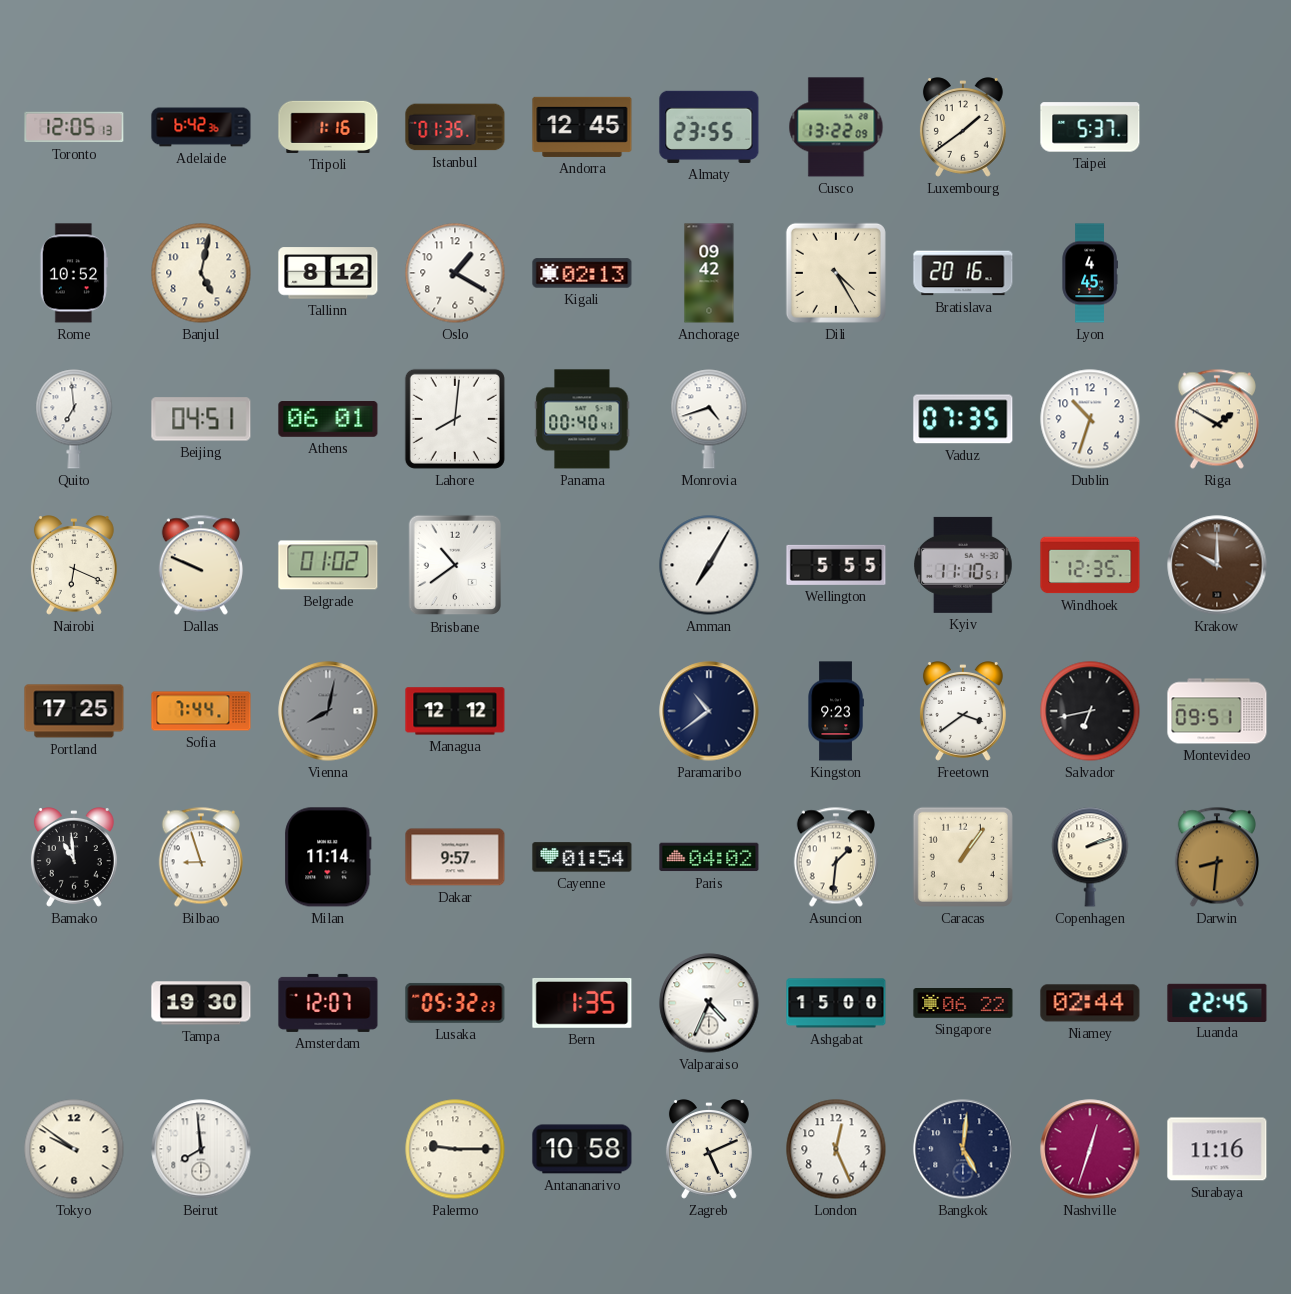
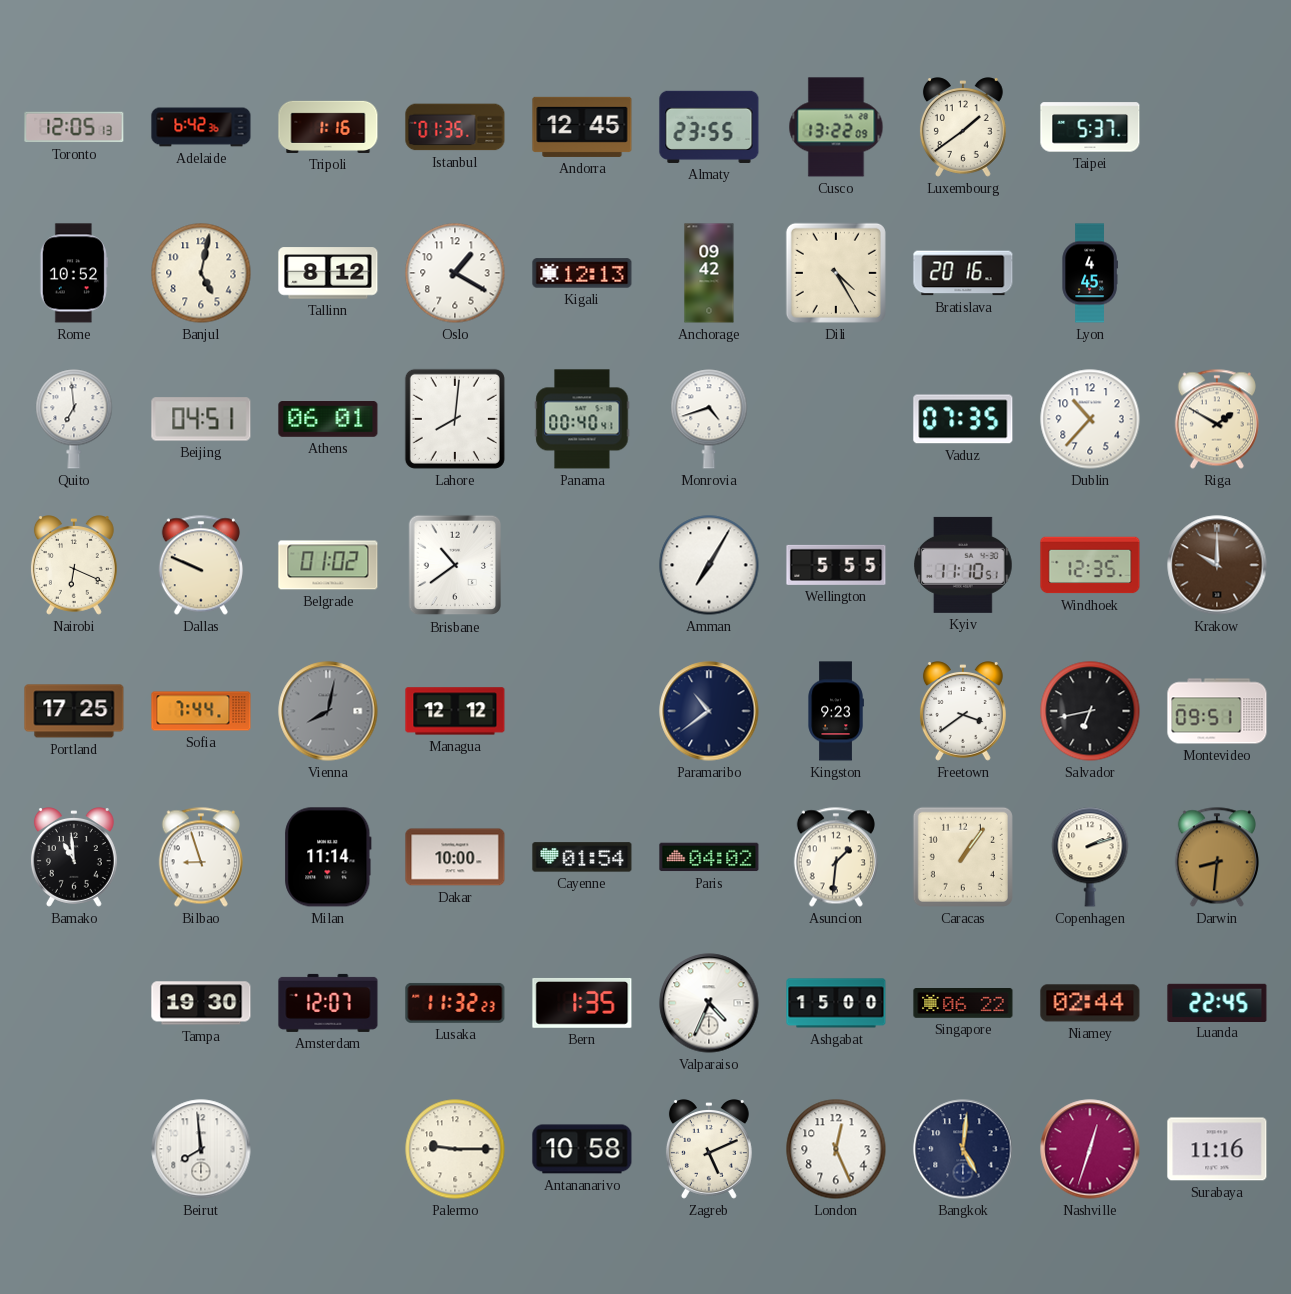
Kigali: 02:13 -> 12:13 (582, 273)
Dublin: 10:33 -> 10:37 (1090, 419)
Dakar: 9:57 -> 10:00 (455, 857)
Lusaka: 05:32 -> 11:32 (455, 1003)
Tokyo: 9:51 -> none (74, 1149)
